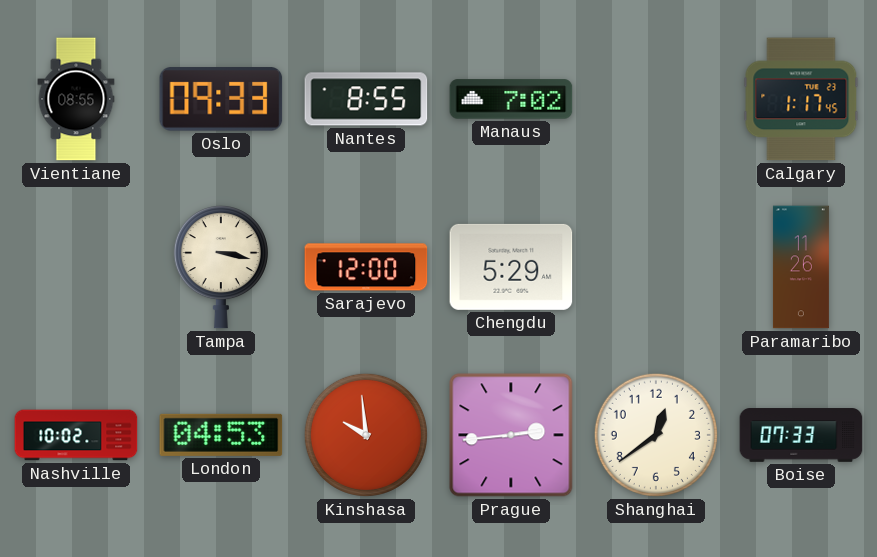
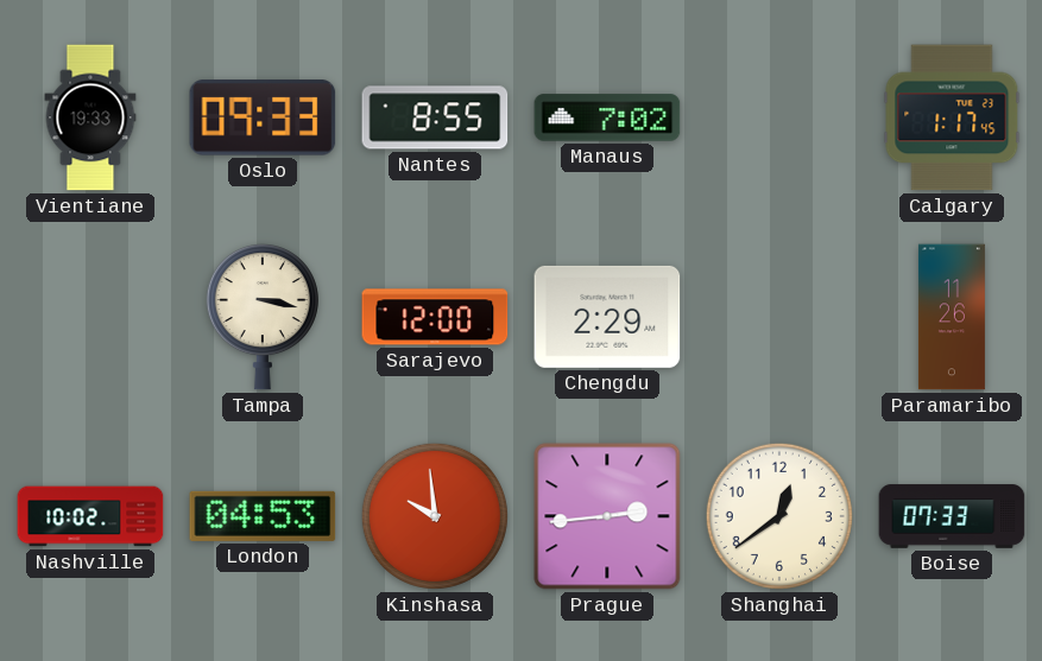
Vientiane: 08:55 -> 19:33 (90, 117)
Chengdu: 5:29 -> 2:29 (607, 317)
